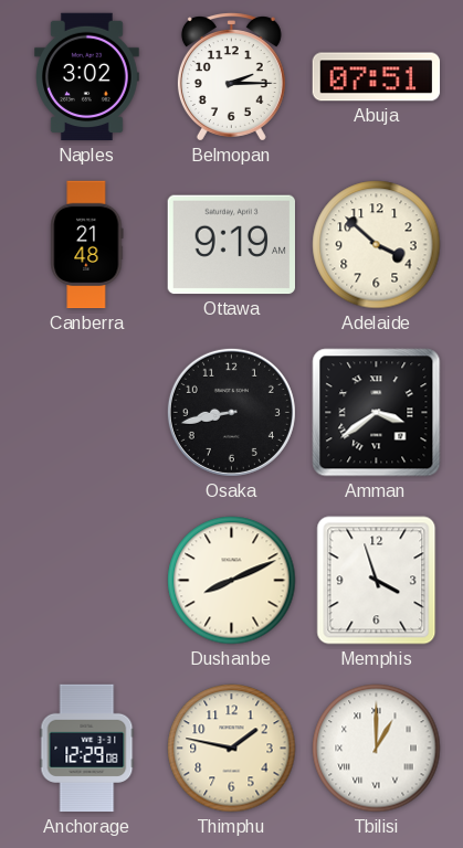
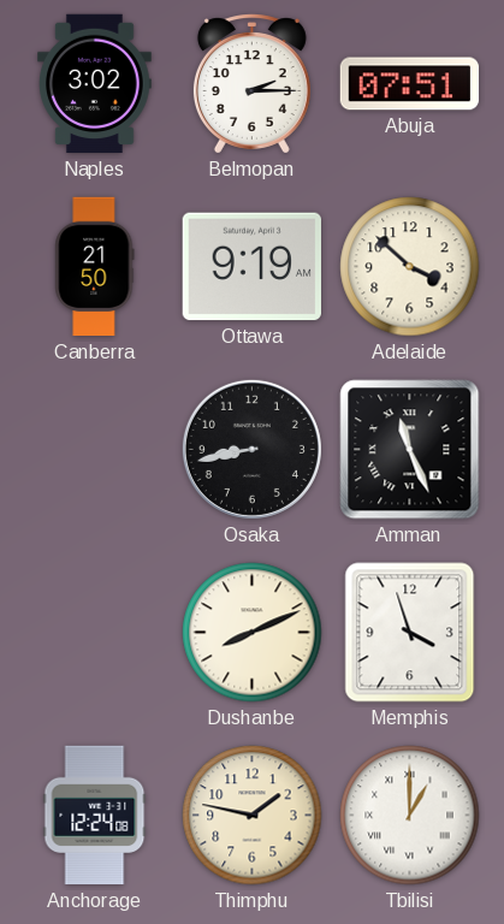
Canberra: 21:48 -> 21:50 (95, 267)
Amman: 3:39 -> 11:26 (410, 450)
Anchorage: 12:29 -> 12:24 (95, 816)
